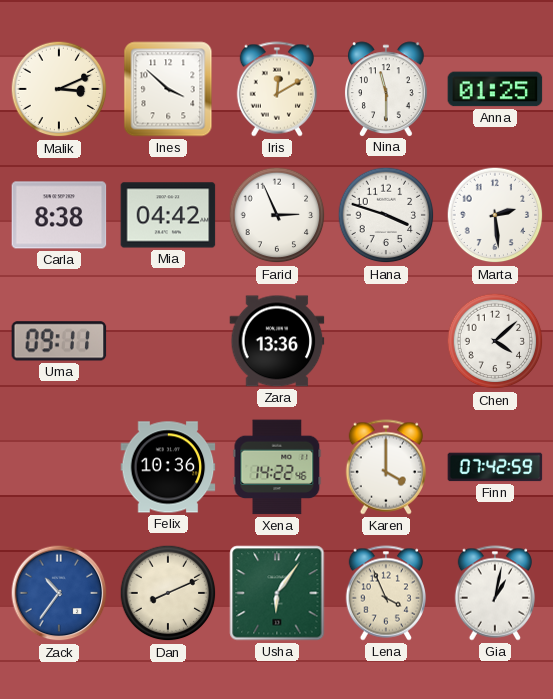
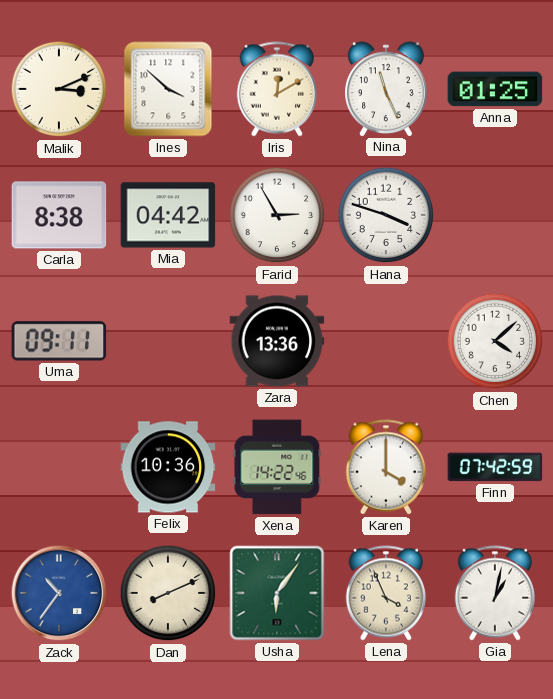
Nina: 11:30 -> 11:26 (386, 89)
Farid: 2:56 -> 2:55 (277, 215)
Marta: 2:29 -> none (495, 215)
